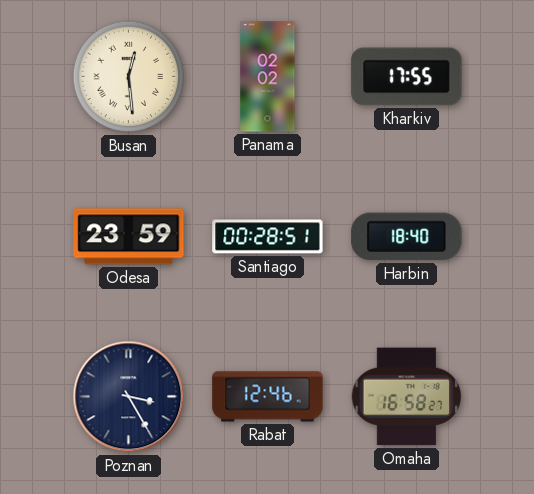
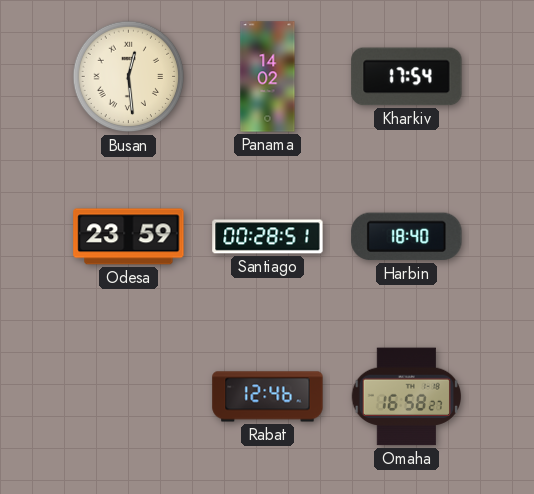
Panama: 02:02 -> 14:02 (268, 77)
Kharkiv: 17:55 -> 17:54 (407, 77)
Poznan: 3:25 -> none (129, 397)
